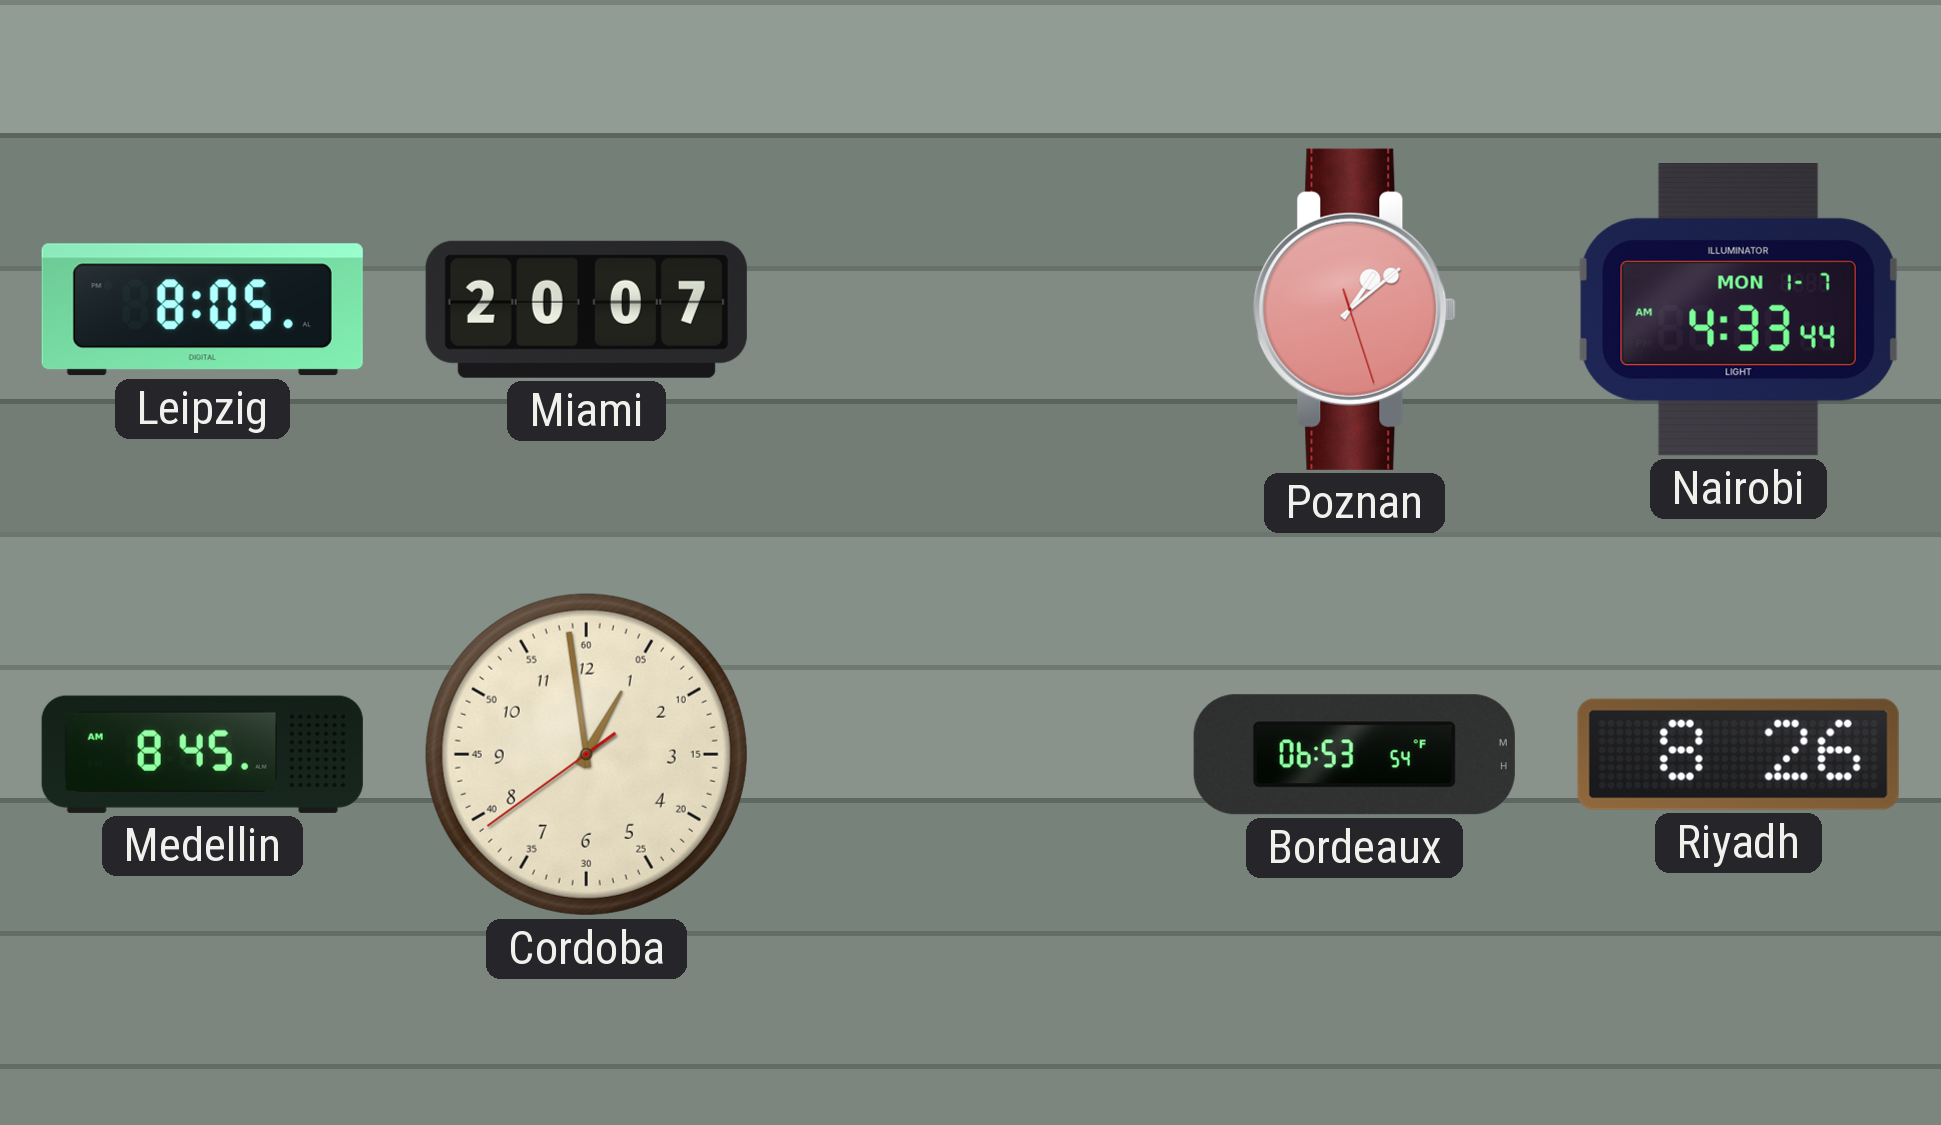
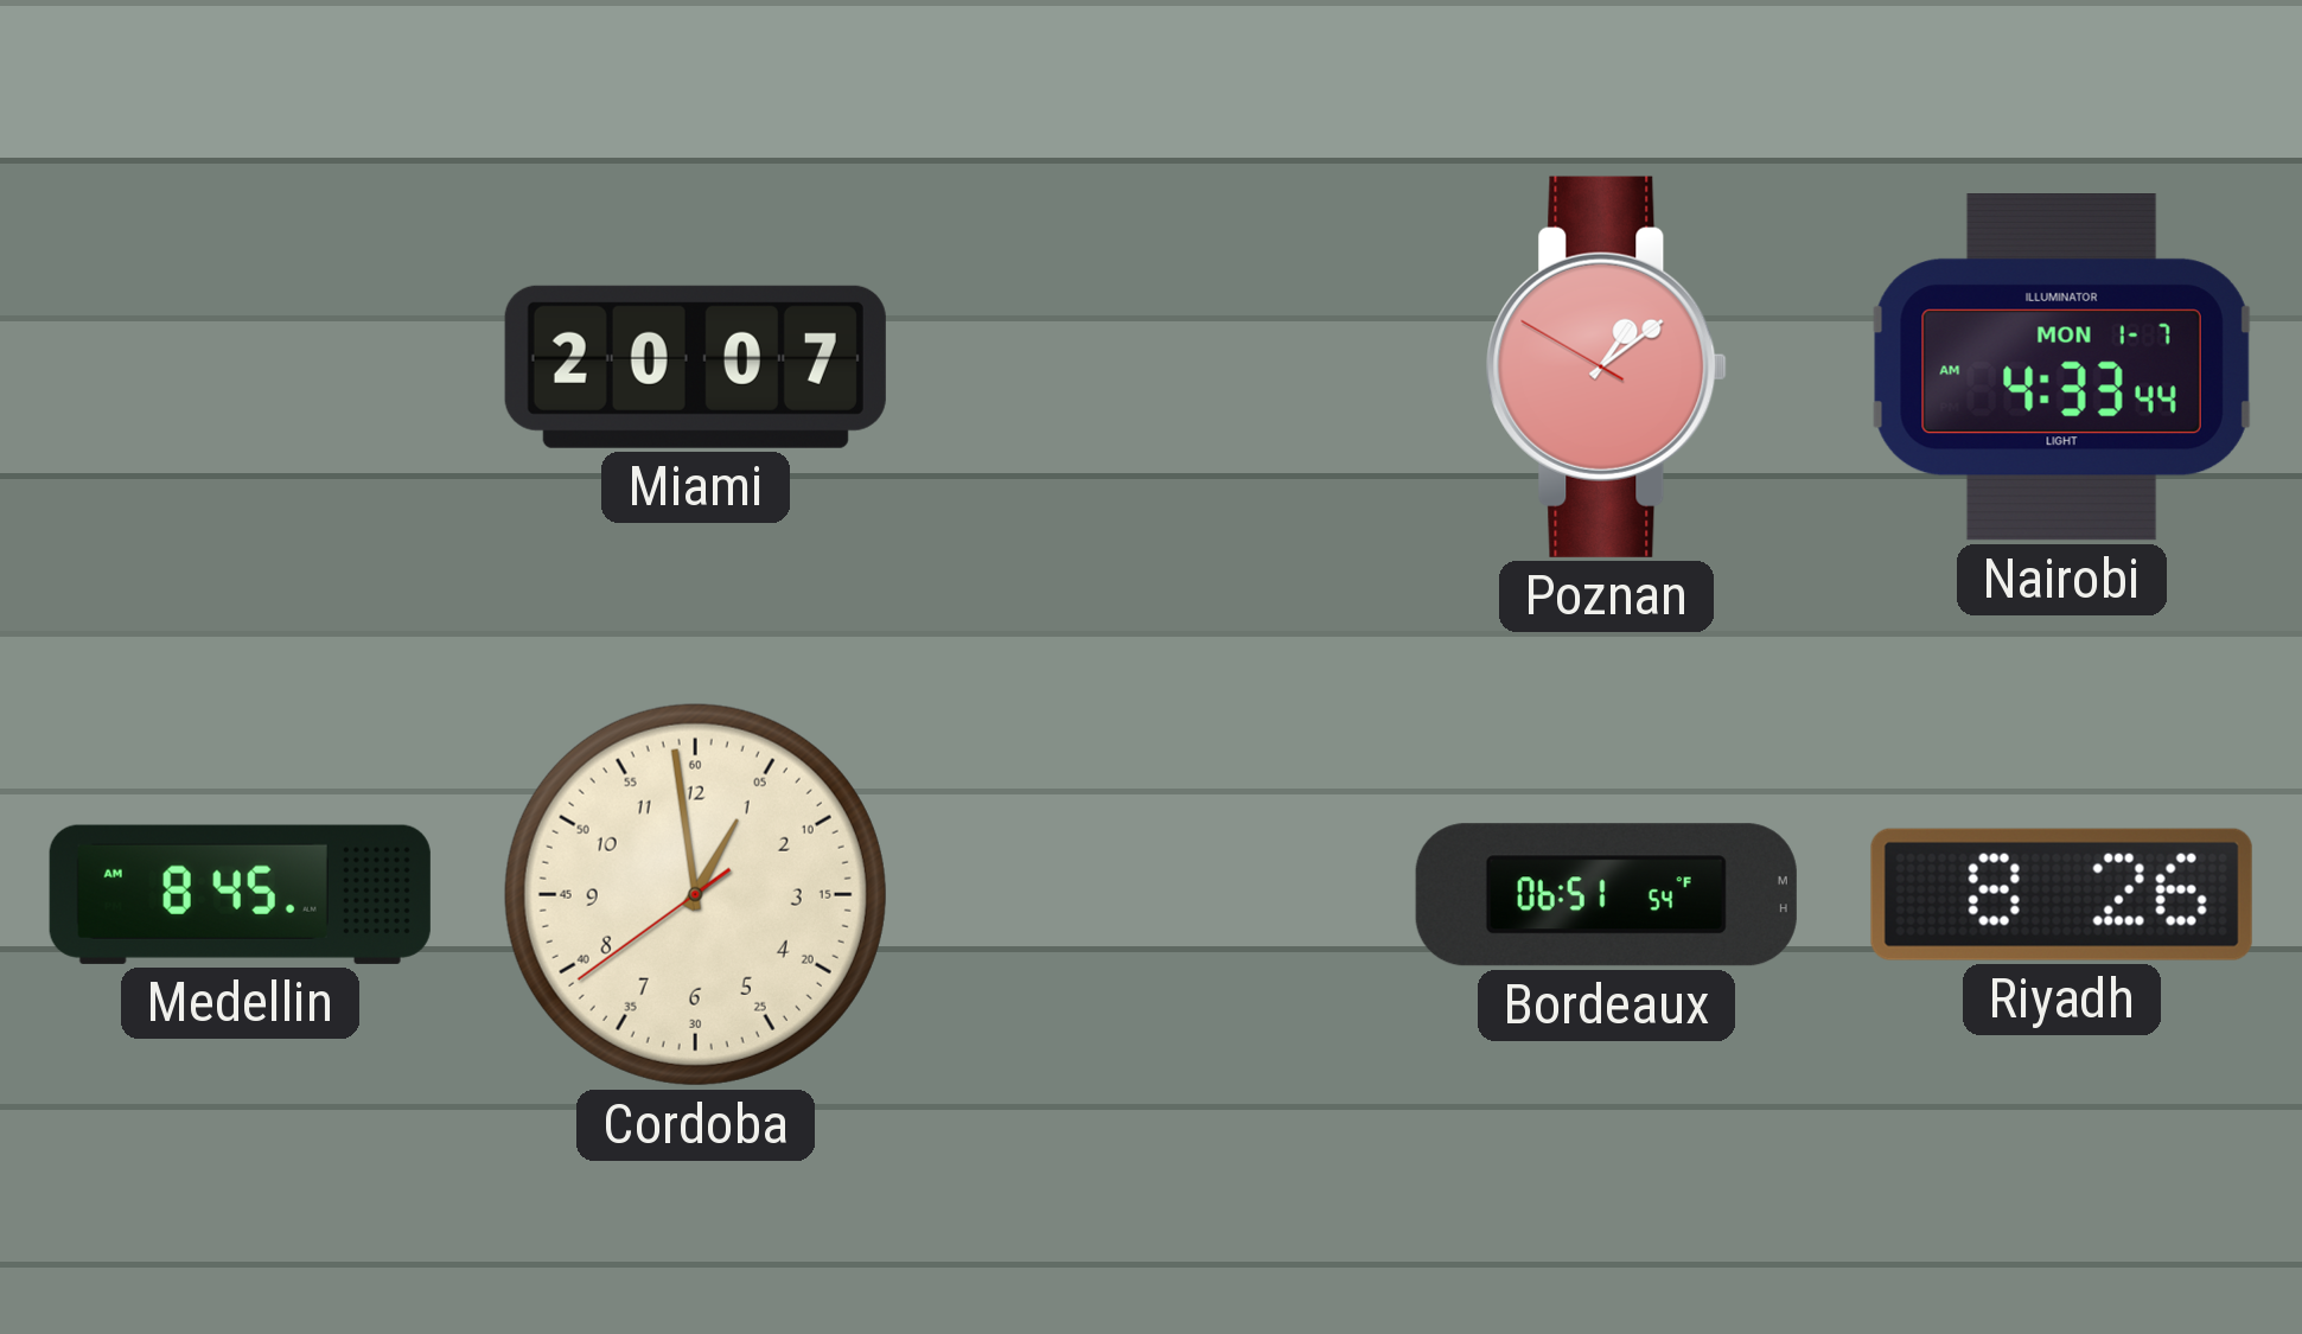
Leipzig: 8:05 -> none (202, 310)
Poznan: 1:08:27 -> 1:08:50 (1606, 366)
Bordeaux: 06:53 -> 06:51 (1606, 895)
